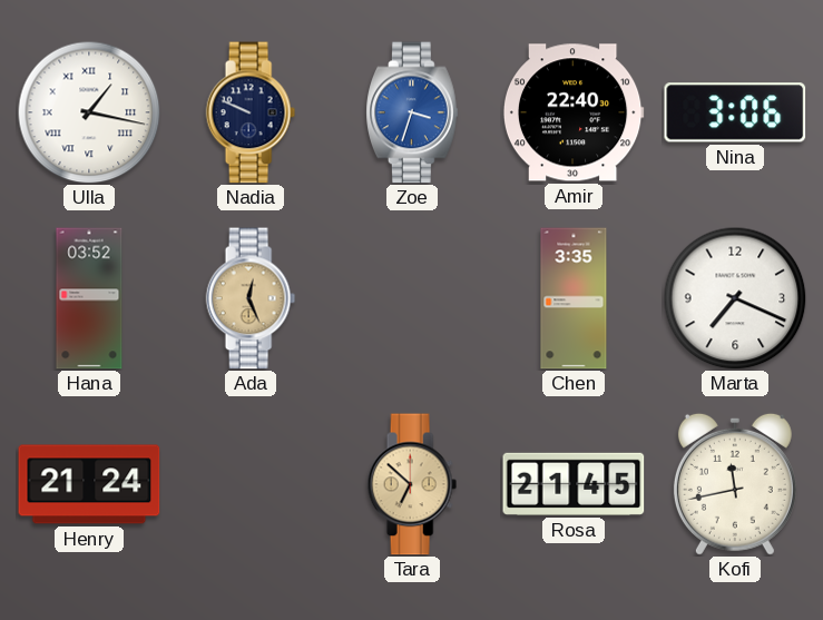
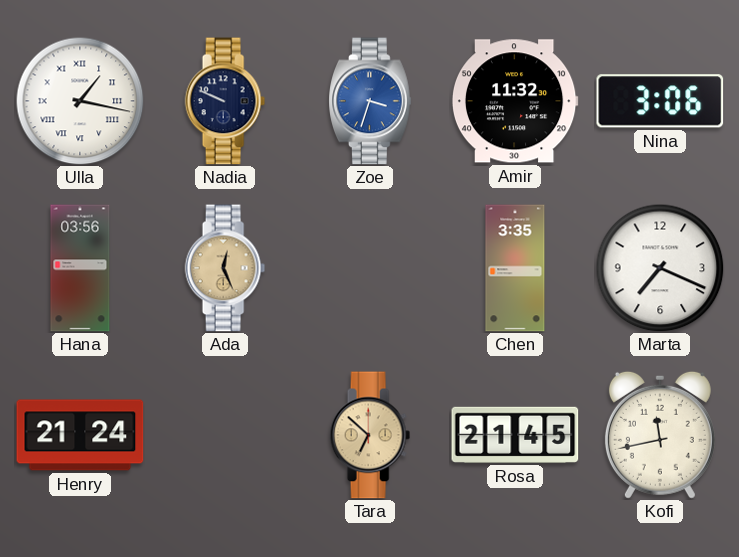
Amir: 22:40 -> 11:32 (515, 101)
Hana: 03:52 -> 03:56 (80, 268)
